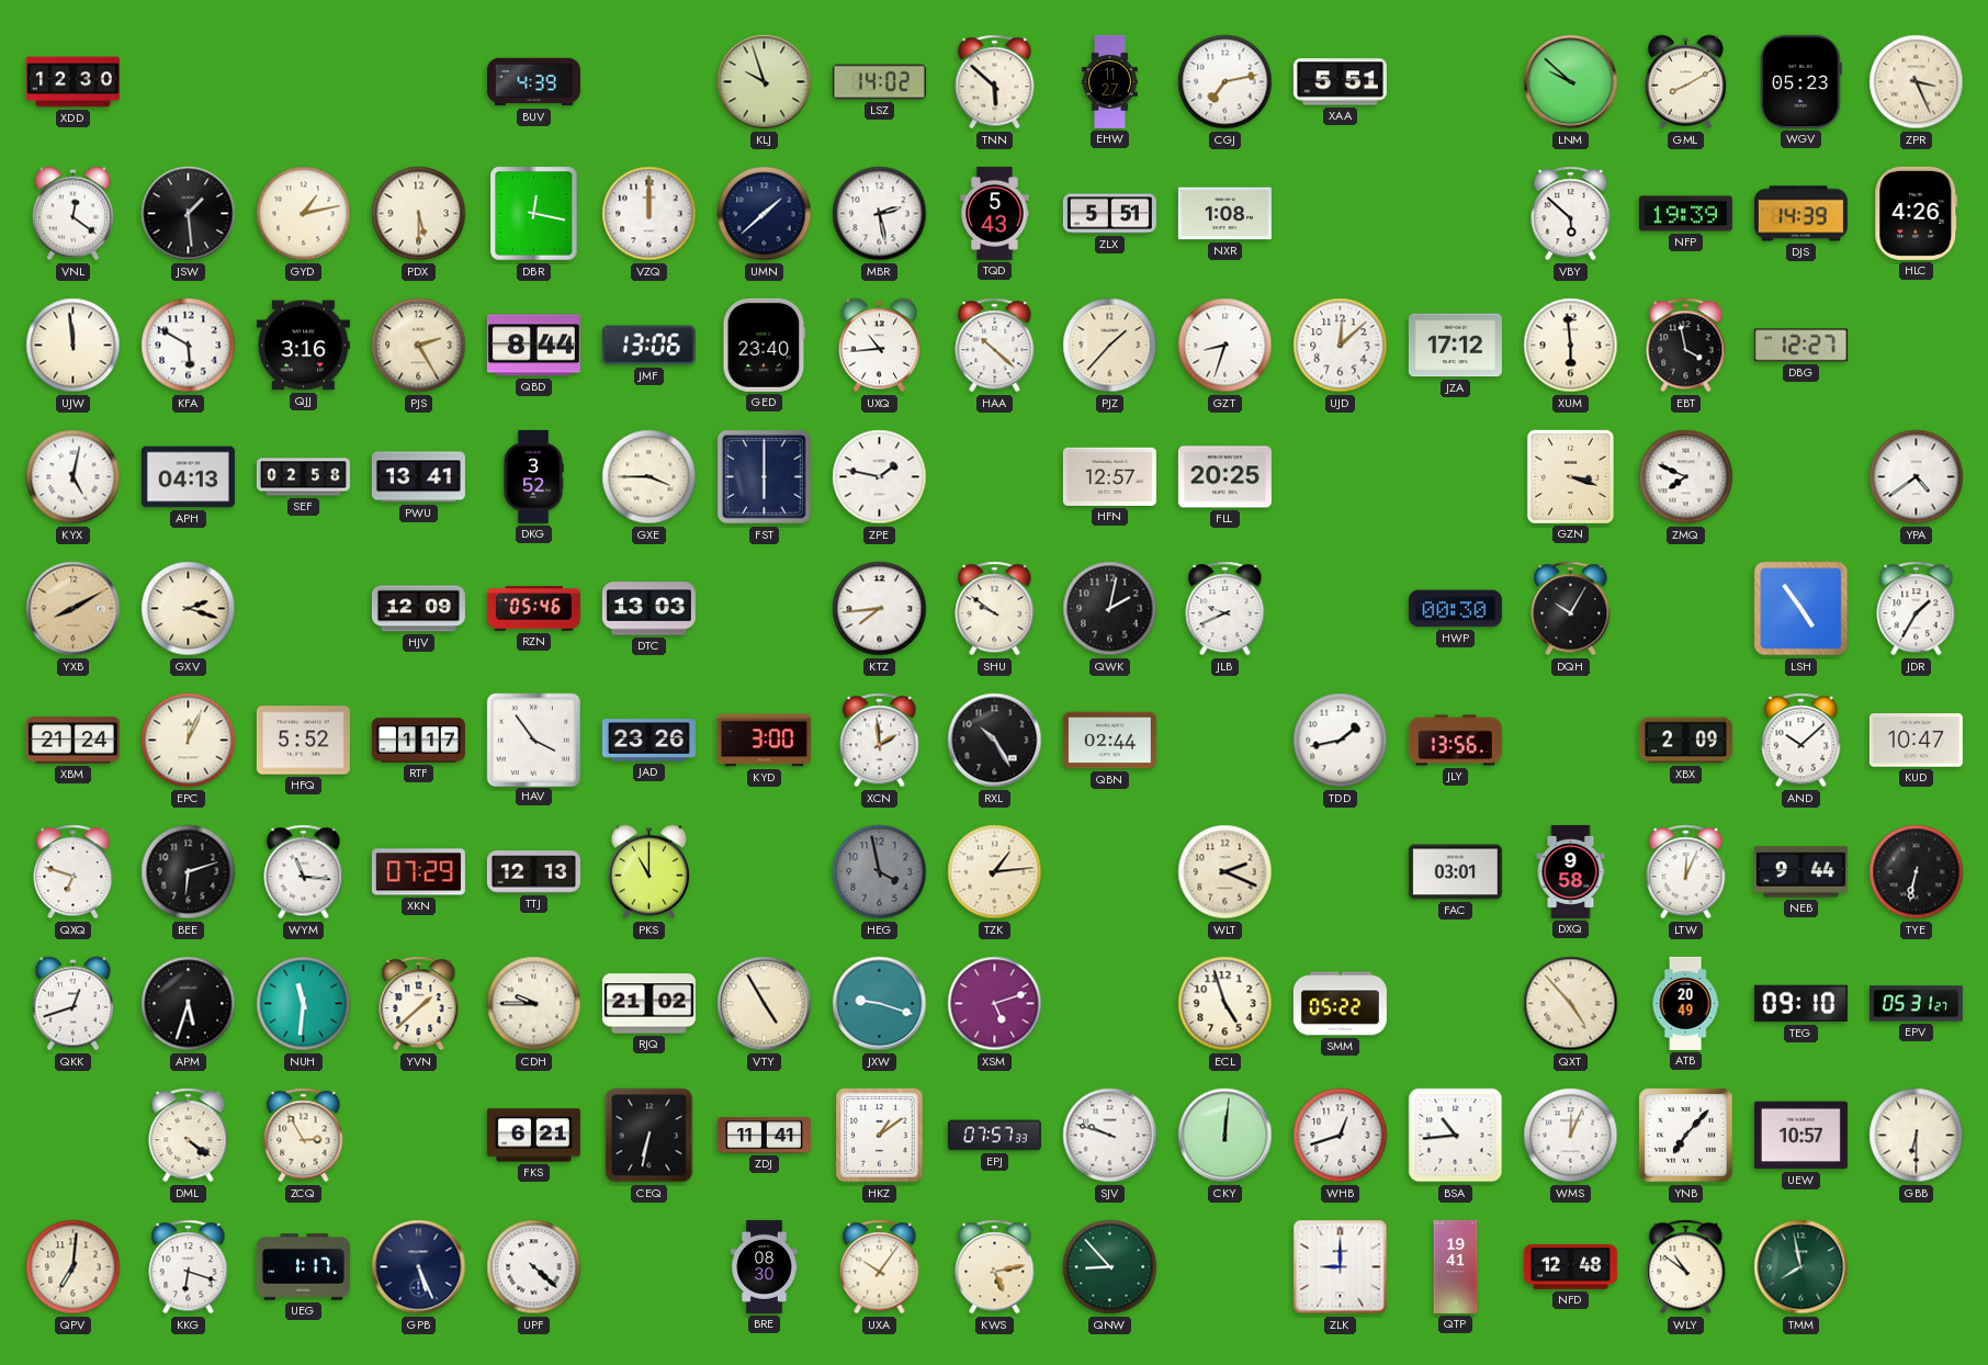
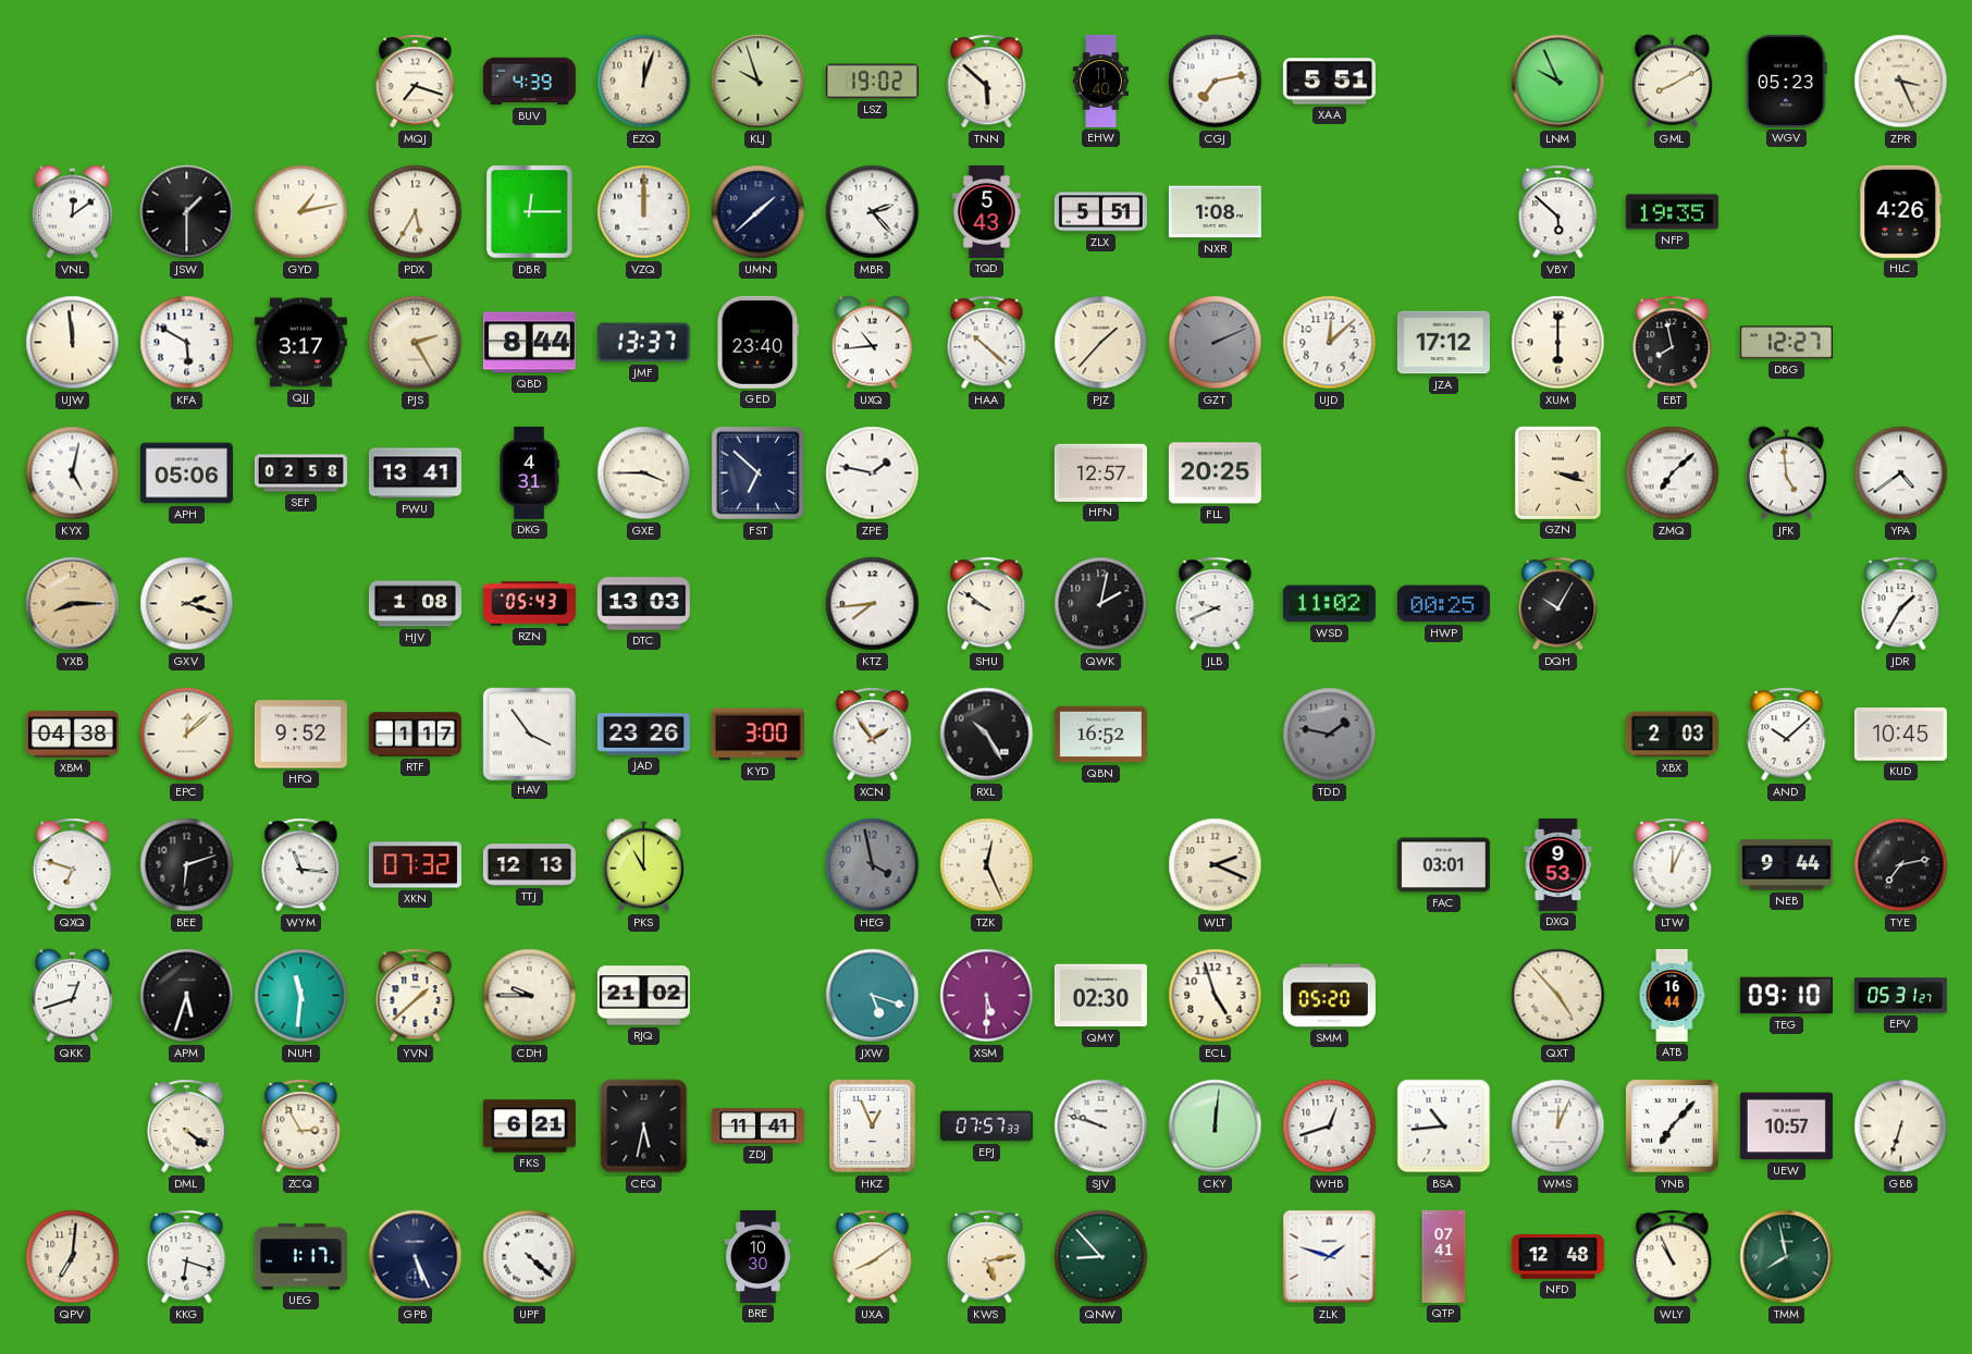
XDD: 12:30 -> none (72, 82)
MQJ: none -> 7:18 (416, 82)
EZQ: none -> 12:03 (644, 82)
LSZ: 14:02 -> 19:02 (872, 82)
EHW: 11:27 -> 11:40 (1100, 81)
LNM: 9:52 -> 9:56 (1558, 82)
VNL: 12:21 -> 12:09 (72, 212)
JSW: 1:29 -> 1:30 (187, 212)
PDX: 5:30 -> 5:35 (416, 212)
DBR: 12:17 -> 12:15 (530, 212)
MBR: 2:28 -> 2:23 (873, 212)
NFP: 19:39 -> 19:35 (1672, 212)
DJS: 14:39 -> none (1800, 214)
QJJ: 3:16 -> 3:17 (300, 343)
JMF: 13:06 -> 13:37 (643, 343)
GZT: 8:33 -> 2:11 (1216, 343)
GZT dial: white -> grey (1216, 343)
XUM: 5:59 -> 6:00 (1558, 343)
EBT: 3:58 -> 7:58 (1673, 343)
APH: 04:13 -> 05:06 (186, 473)
DKG: 3:52 -> 4:31 (529, 472)
FST: 6:00 -> 6:52 (759, 473)
ZMQ: 7:49 -> 7:08 (1673, 473)
JFK: none -> 4:59 (1786, 473)
YXB: 8:10 -> 8:15 (73, 604)
HJV: 12:09 -> 1:08 (415, 604)
RZN: 05:46 -> 05:43 (529, 604)
WSD: none -> 11:02 (1329, 604)
HWP: 00:30 -> 00:25 (1443, 604)
LSH: 4:54 -> none (1801, 609)
XBM: 21:24 -> 04:38 (72, 735)
EPC: 12:04 -> 12:08 (187, 735)
HFQ: 5:52 -> 9:52 (300, 735)
XCN: 1:59 -> 1:54 (873, 735)
QBN: 02:44 -> 16:52 (1100, 735)
TDD: 1:43 -> 1:47 (1330, 735)
TDD dial: white -> grey (1330, 735)
JLY: 13:56 -> none (1455, 741)
XBX: 2:09 -> 2:03 (1672, 735)
KUD: 10:47 -> 10:45 (1900, 735)
XKN: 07:29 -> 07:32 (415, 865)
TZK: 1:14 -> 12:26 (987, 865)
DXQ: 9:58 -> 9:53 (1558, 864)
TYE: 6:32 -> 7:13 (1901, 865)
VTY: 4:55 -> none (765, 1004)
JXW: 9:18 -> 5:18 (873, 996)
XSM: 5:12 -> 5:30 (987, 996)
QMY: none -> 02:30 (1100, 996)
SMM: 05:22 -> 05:20 (1329, 996)
ATB: 20:49 -> 16:44 (1672, 995)
CEQ: 6:32 -> 5:32 (644, 1127)
HKZ: 1:09 -> 12:56 (873, 1127)
GBB: 6:30 -> 6:33 (1901, 1127)
BRE: 08:30 -> 10:30 (759, 1256)
UXA: 10:06 -> 8:09 (873, 1257)
ZLK: 9:00 -> 1:48 (1330, 1257)
QTP: 19:41 -> 07:41 (1444, 1256)
WLY: 10:51 -> 10:56 (1673, 1257)
